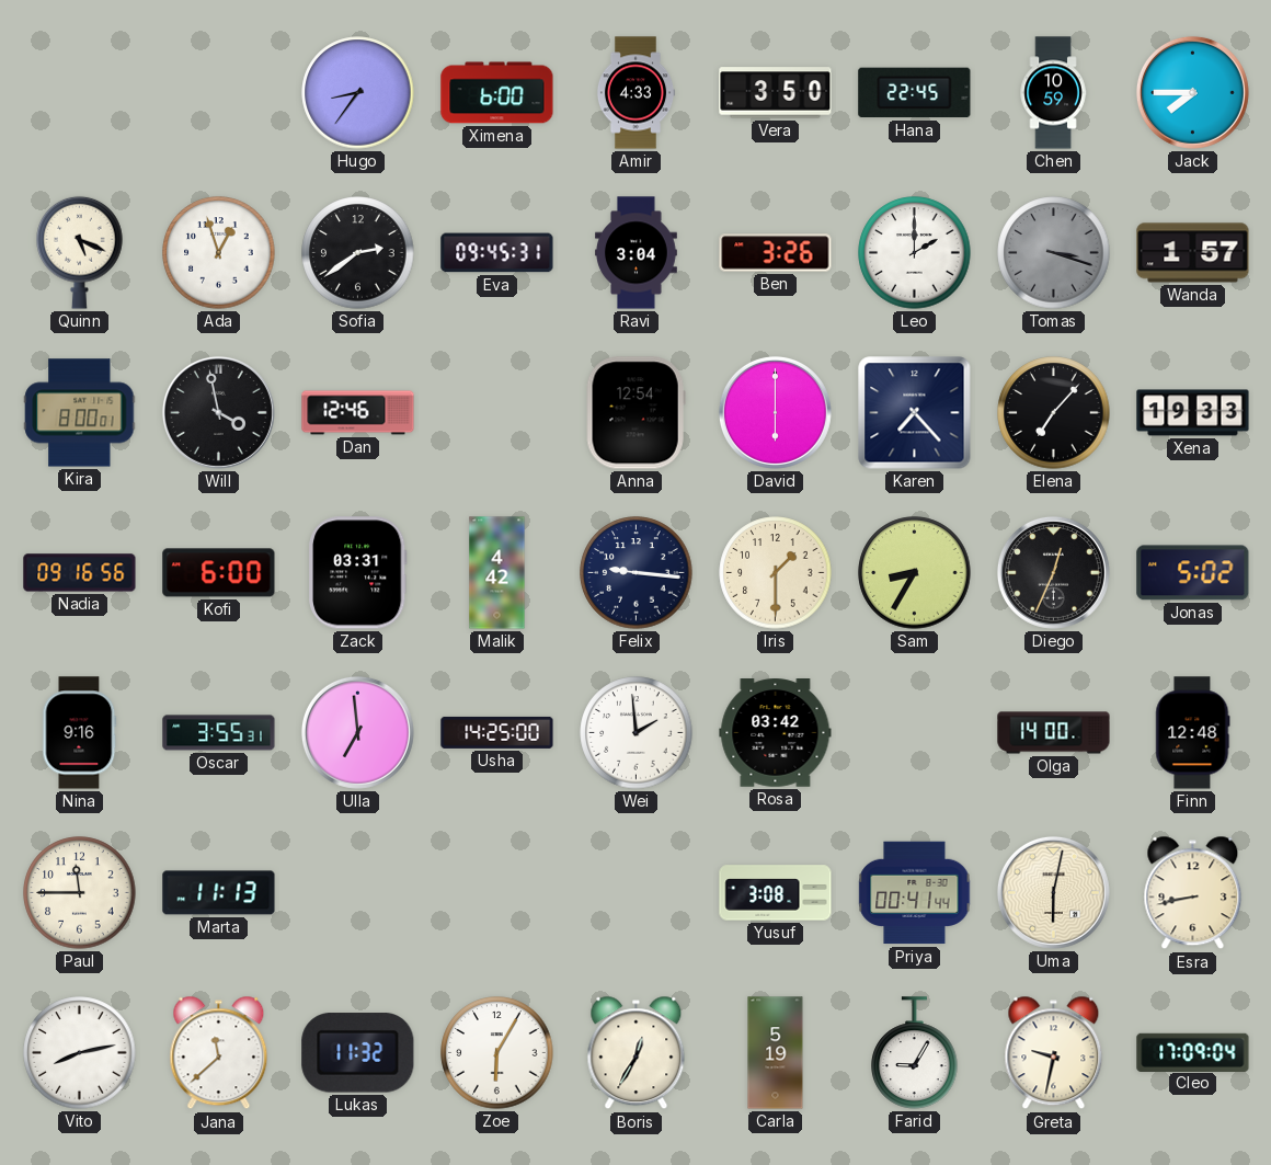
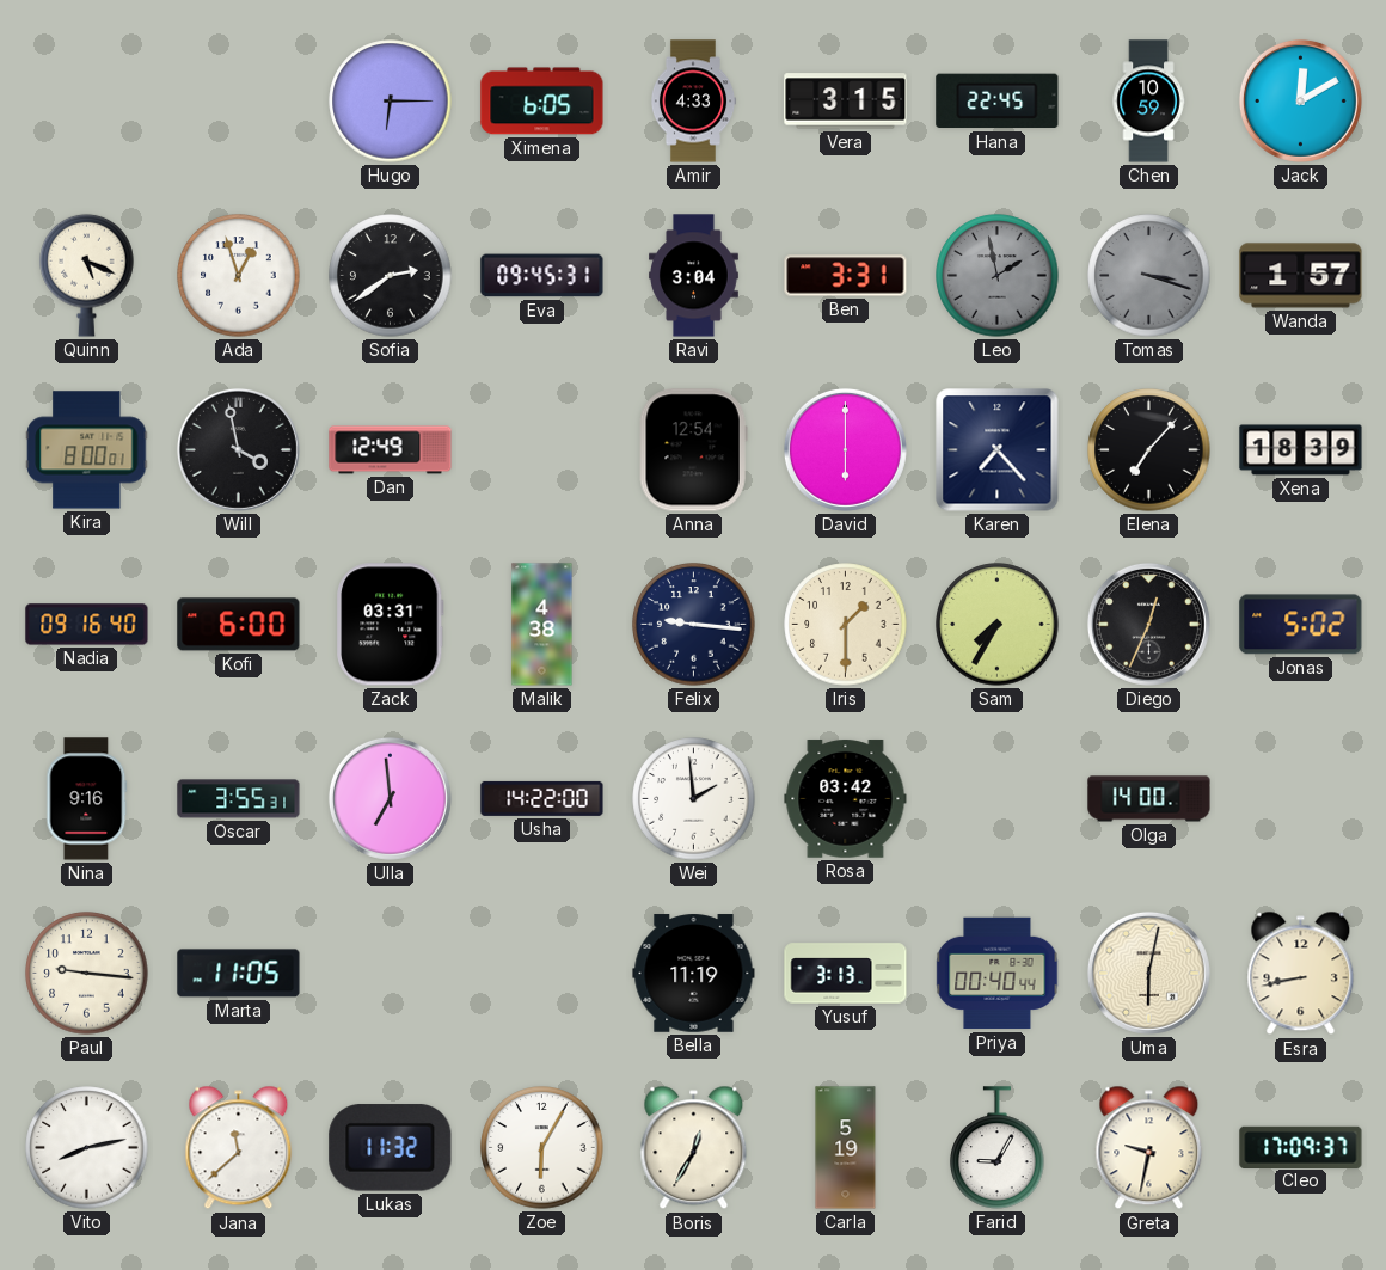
Hugo: 8:36 -> 6:15 (391, 102)
Ximena: 6:00 -> 6:05 (542, 102)
Vera: 3:50 -> 3:15 (846, 102)
Jack: 7:45 -> 12:10 (1300, 100)
Ben: 3:26 -> 3:31 (846, 276)
Leo: 2:00 -> 1:58 (998, 276)
Leo dial: white -> grey (998, 276)
Dan: 12:46 -> 12:49 (391, 450)
Xena: 19:33 -> 18:39 (1301, 450)
Nadia: 09:16:56 -> 09:16:40 (87, 625)
Malik: 4:42 -> 4:38 (542, 625)
Sam: 8:35 -> 7:35 (998, 625)
Usha: 14:25 -> 14:22 (542, 798)
Finn: 12:48 -> none (1193, 733)
Paul: 11:45 -> 9:16 (87, 974)
Marta: 11:13 -> 11:05 (239, 974)
Bella: none -> 11:19 (694, 974)
Yusuf: 3:08 -> 3:13 (846, 974)
Priya: 00:41 -> 00:40 (998, 974)
Cleo: 17:09:04 -> 17:09:37 (1301, 1147)
